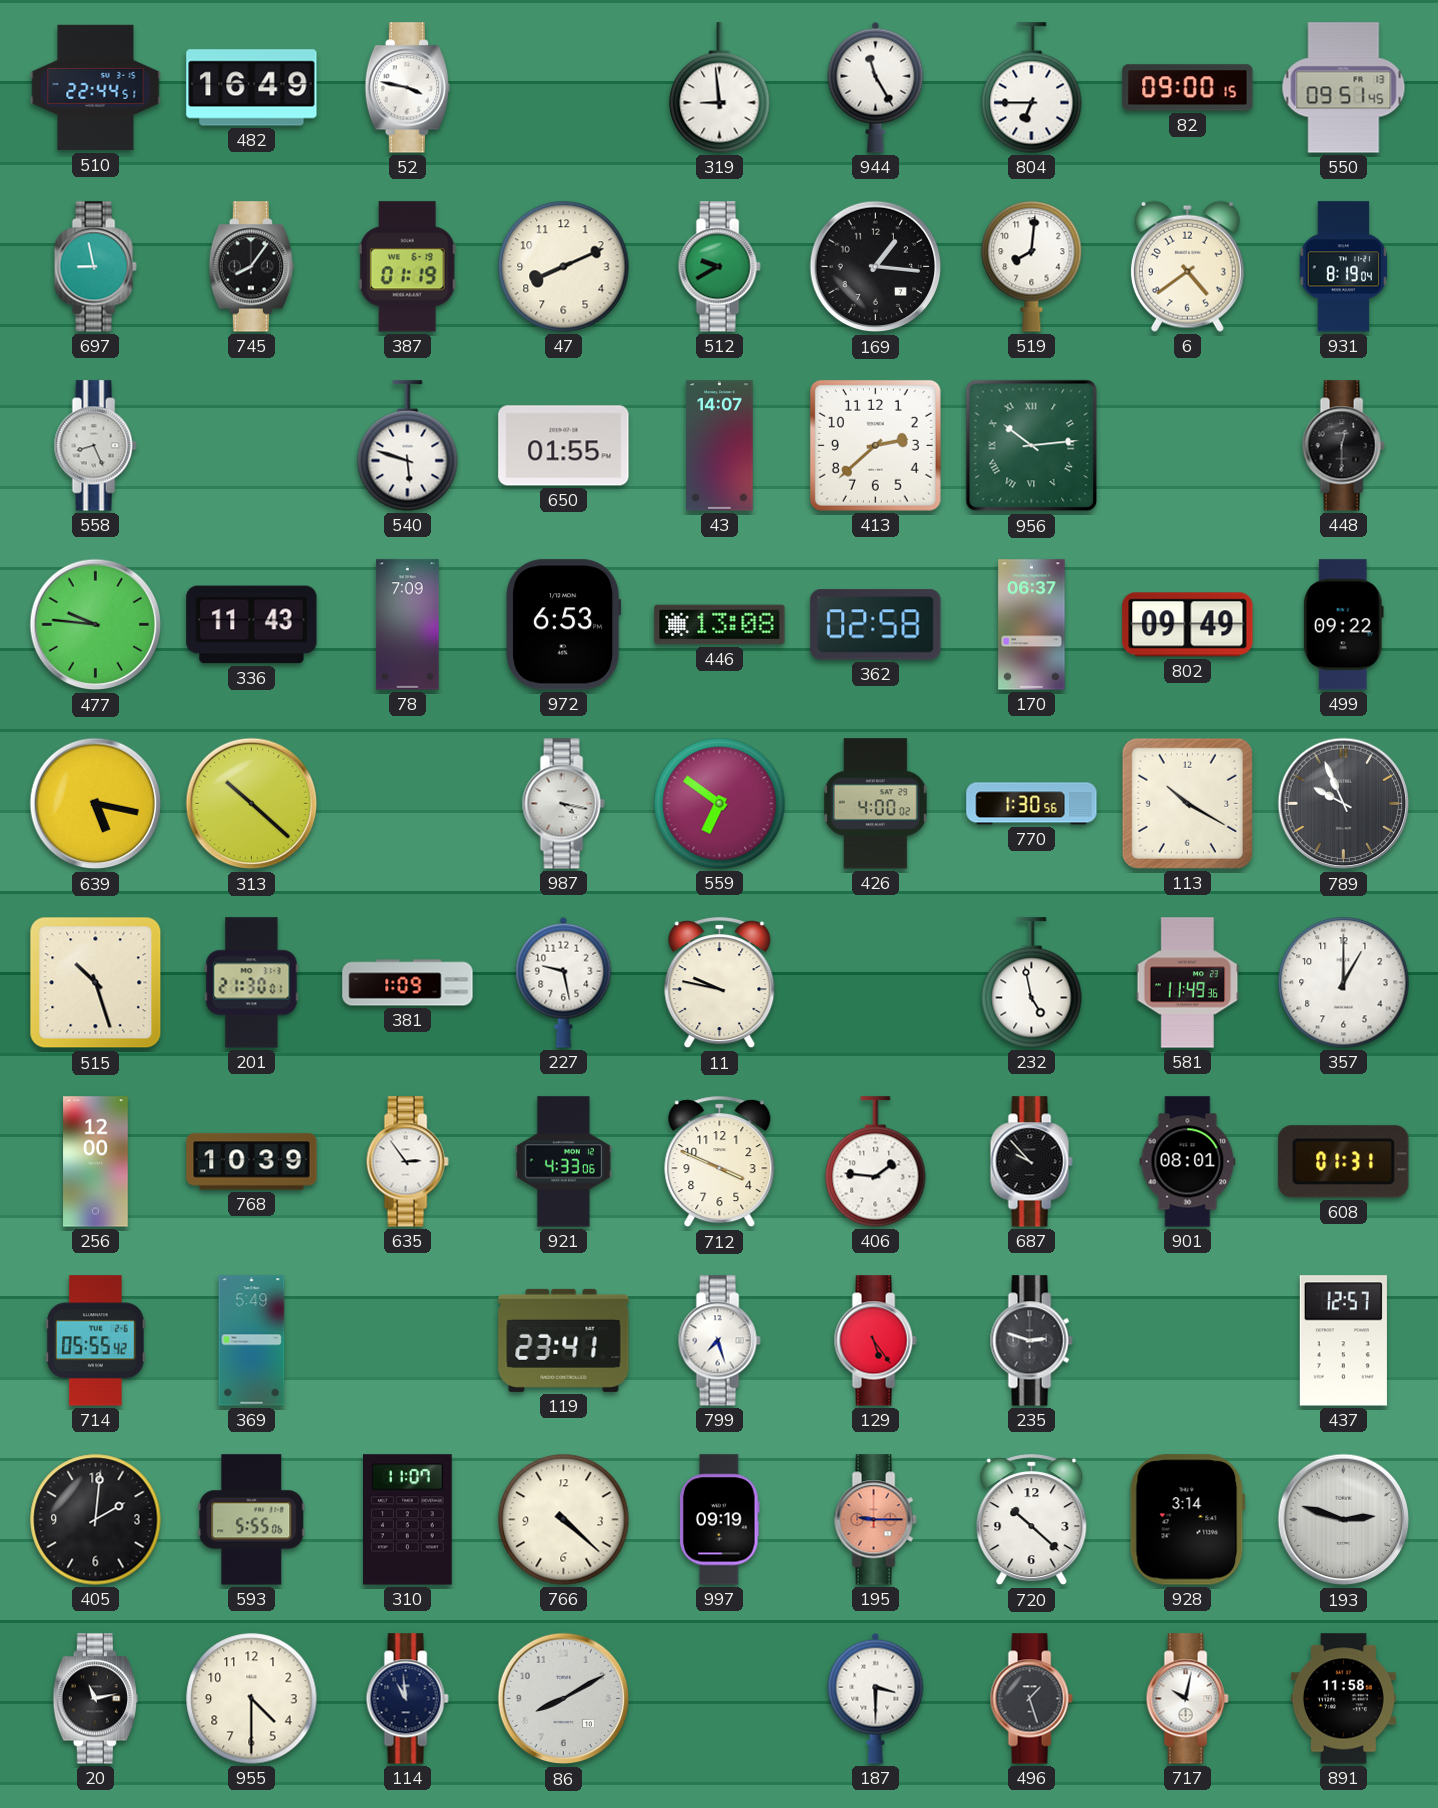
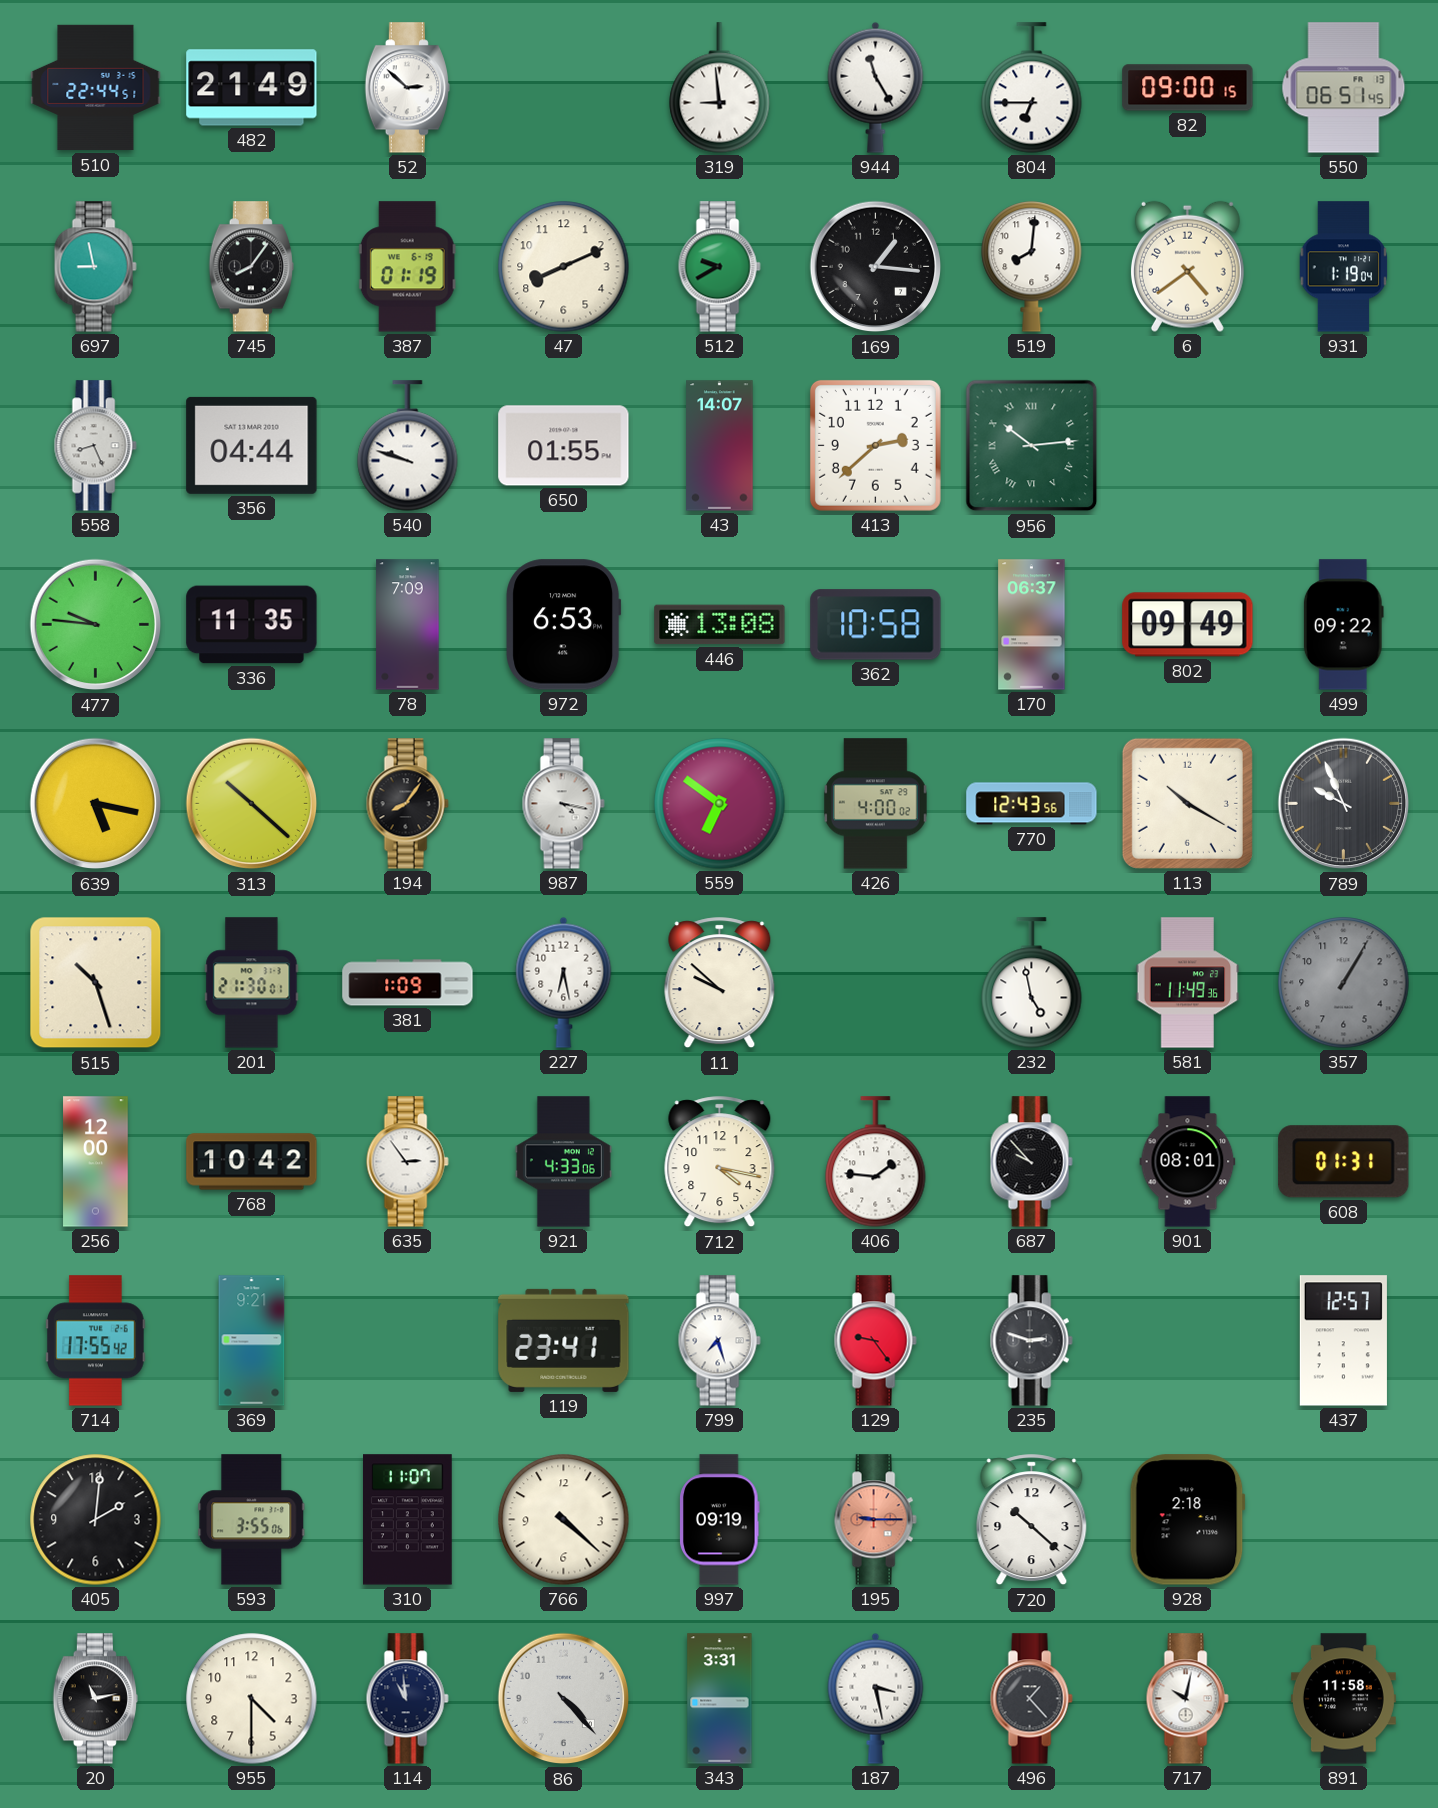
482: 16:49 -> 21:49 (252, 88)
52: 3:47 -> 2:52 (407, 88)
550: 09:51 -> 06:51 (1344, 88)
931: 8:19 -> 1:19 (1344, 267)
356: none -> 04:44 (252, 445)
540: 5:48 -> 9:48 (408, 446)
448: 12:30 -> none (1343, 446)
336: 11:43 -> 11:35 (252, 625)
362: 02:58 -> 10:58 (876, 625)
194: none -> 8:06 (407, 804)
770: 1:30 -> 12:43 (1032, 804)
227: 9:28 -> 6:28 (564, 982)
11: 9:47 -> 9:52 (720, 983)
357: 1:00 -> 1:05 (1344, 983)
357 dial: white -> grey (1344, 983)
768: 10:39 -> 10:42 (252, 1162)
712: 3:49 -> 4:17 (720, 1162)
714: 05:55 -> 17:55 (96, 1341)
369: 5:49 -> 9:21 (252, 1341)
129: 5:24 -> 9:24 (875, 1341)
593: 5:55 -> 3:55 (252, 1520)
928: 3:14 -> 2:18 (1187, 1520)
193: 2:48 -> none (1344, 1520)
86: 8:10 -> 4:23 (564, 1699)
343: none -> 3:31 (720, 1699)
187: 3:30 -> 3:28 (876, 1698)
496: 1:27 -> 1:23 (1031, 1699)
